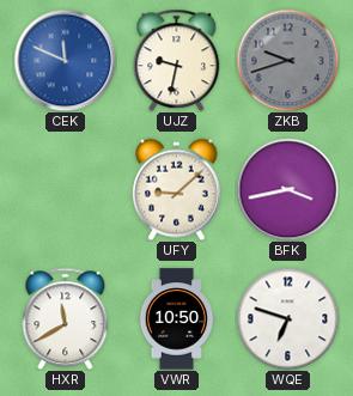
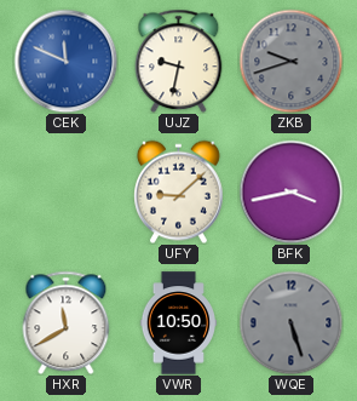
WQE: 6:48 -> 5:27 (290, 322)
WQE dial: white -> grey (290, 322)
